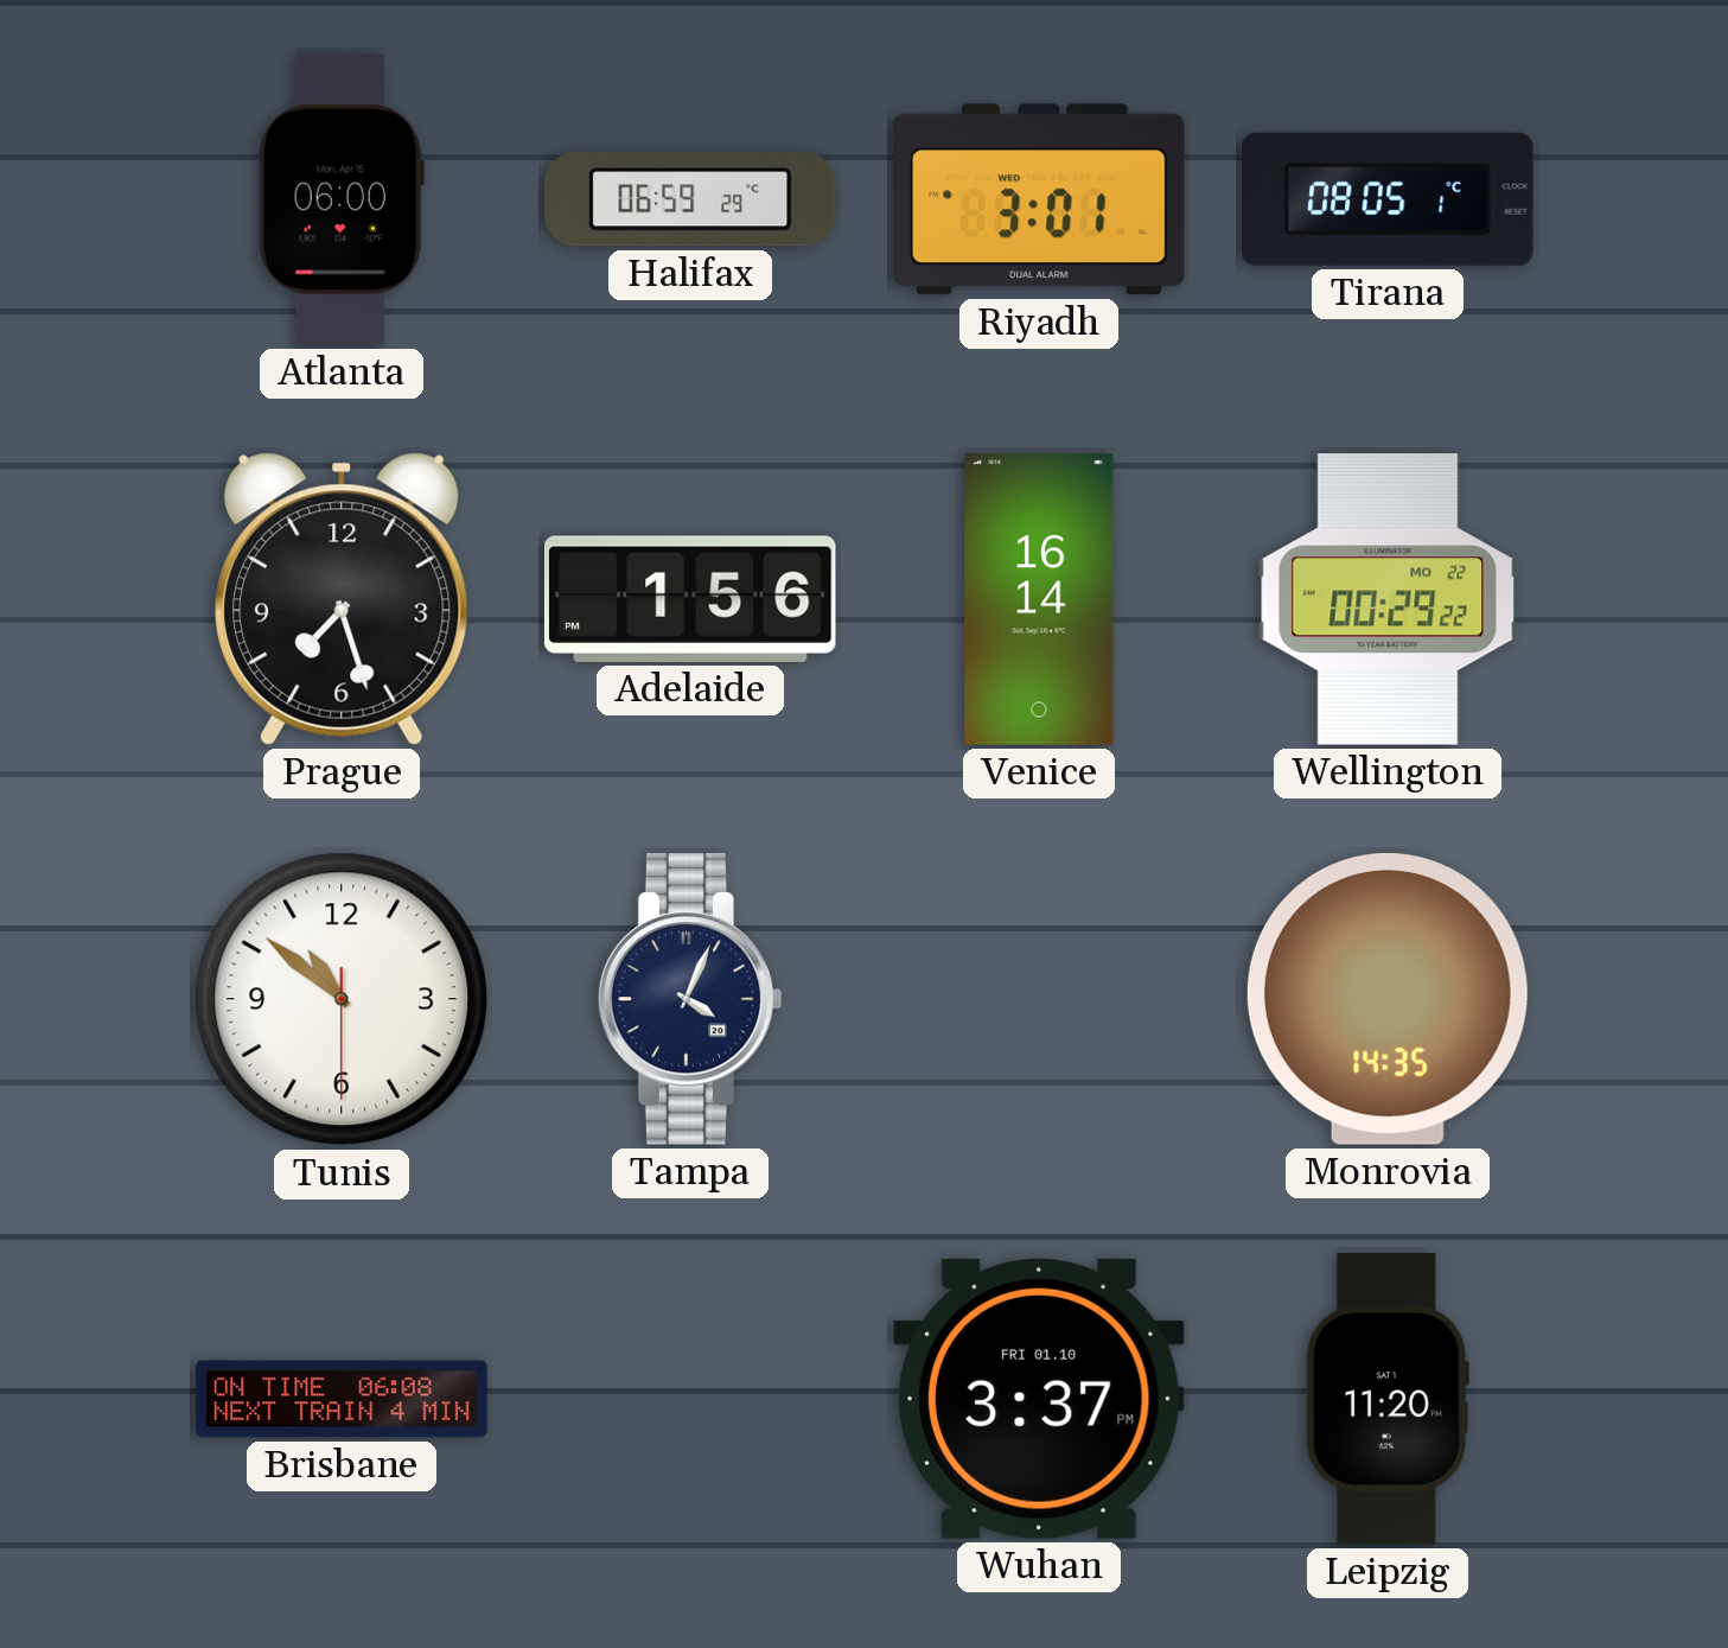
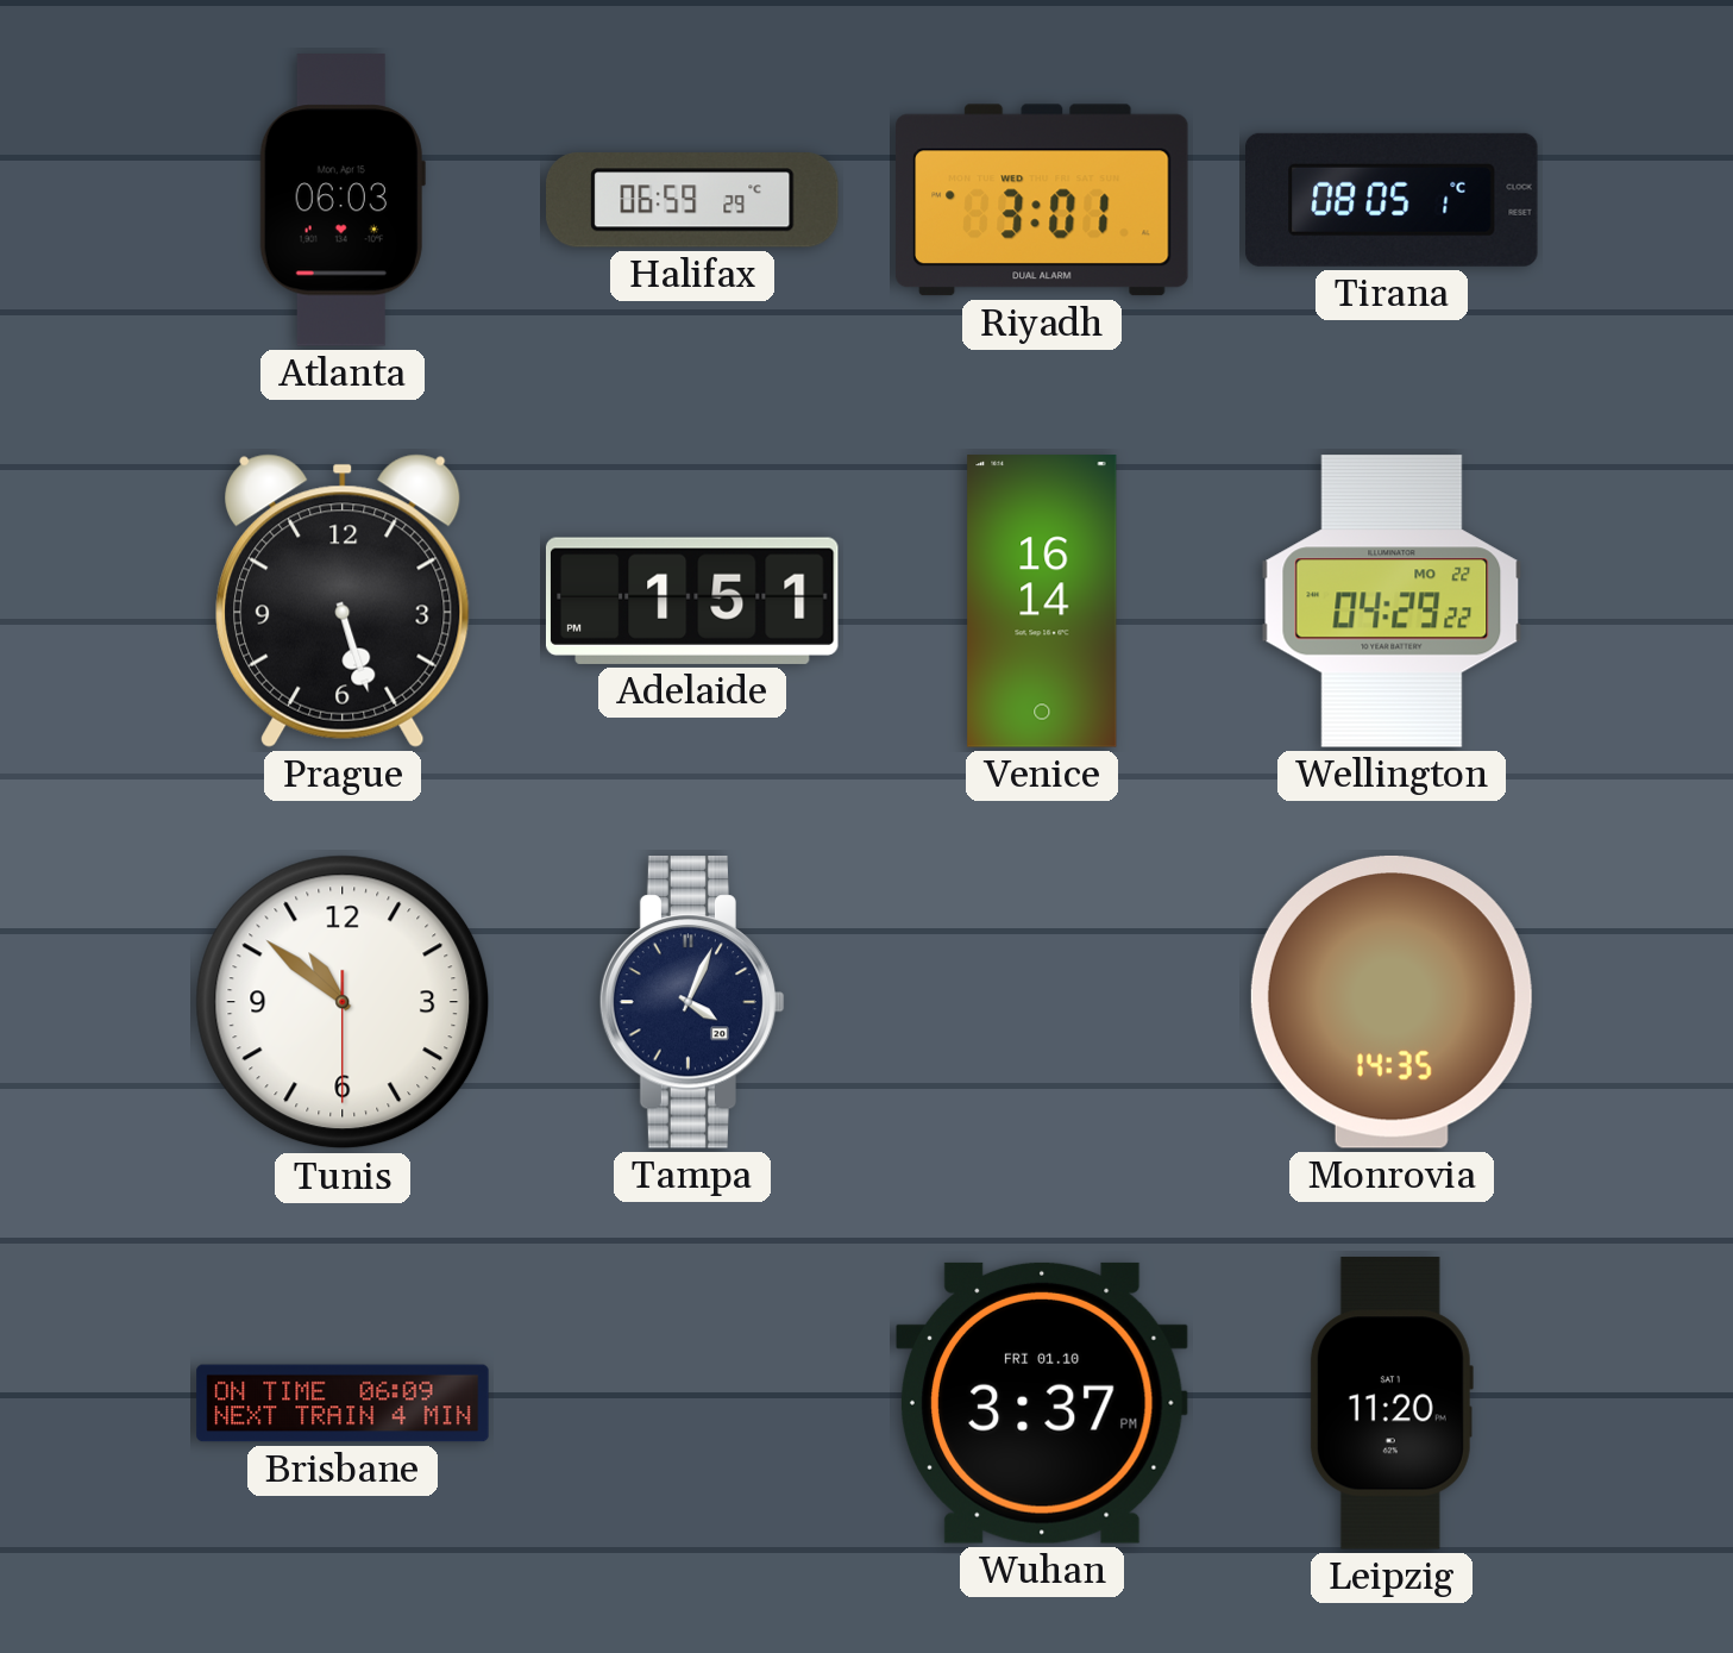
Atlanta: 06:00 -> 06:03 (343, 200)
Prague: 7:27 -> 5:27 (343, 601)
Adelaide: 1:56 -> 1:51 (692, 601)
Wellington: 00:29 -> 04:29 (1392, 601)
Brisbane: 06:08 -> 06:09 (343, 1403)
